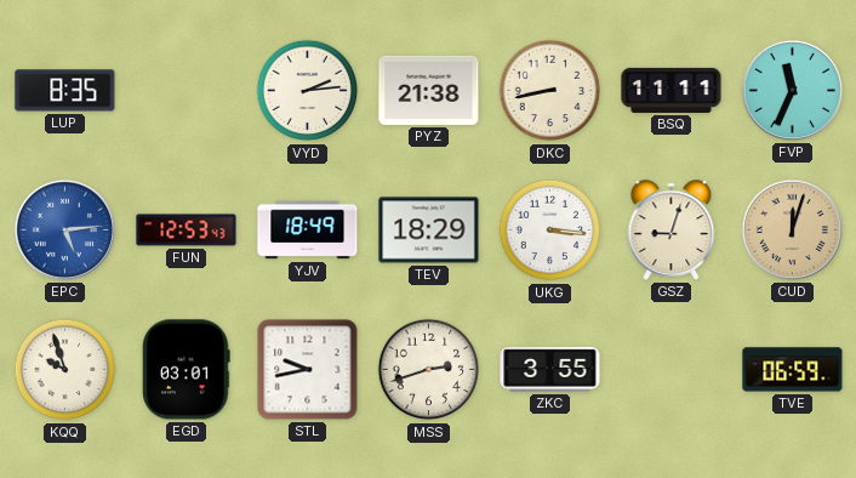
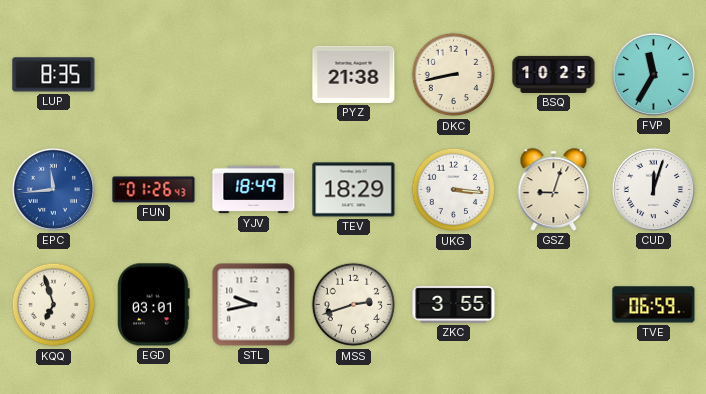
VYD: 2:14 -> none (308, 91)
BSQ: 11:11 -> 10:25 (554, 74)
FVP: 11:34 -> 11:35 (653, 74)
EPC: 5:14 -> 11:44 (53, 189)
FUN: 12:53 -> 01:26 (154, 190)
CUD dial: champagne -> white (653, 189)
KQQ: 9:57 -> 6:57 (54, 305)
